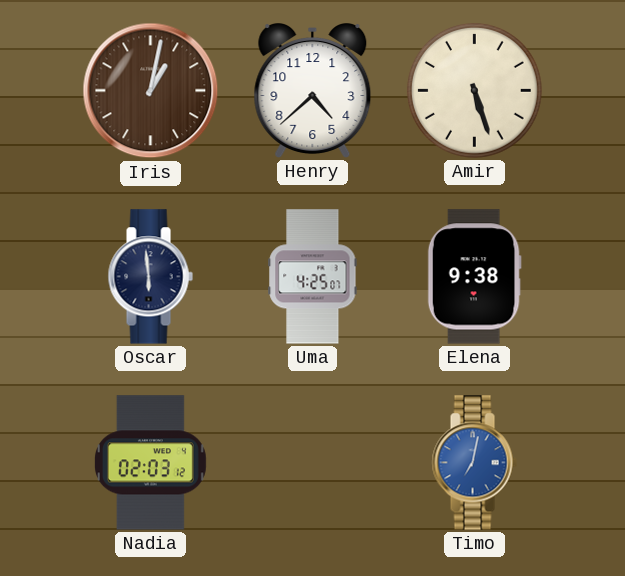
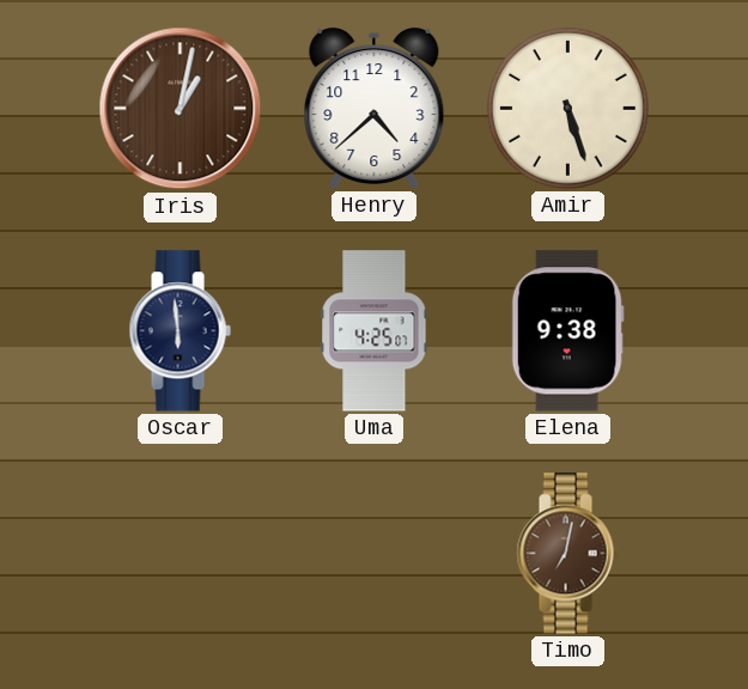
Nadia: 02:03 -> none (150, 463)
Timo dial: blue -> brown (567, 554)
